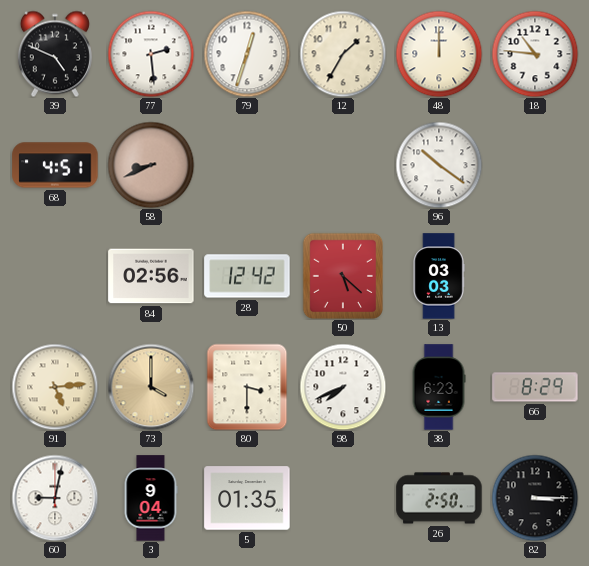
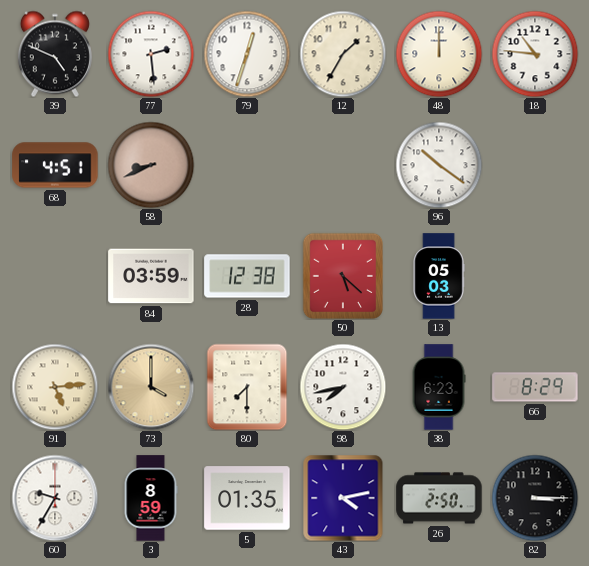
84: 02:56 -> 03:59 (151, 276)
28: 12:42 -> 12:38 (247, 276)
13: 03:03 -> 05:03 (439, 276)
80: 3:30 -> 7:30 (247, 387)
98: 7:41 -> 7:43 (343, 387)
60: 9:02 -> 9:35 (55, 498)
3: 9:04 -> 8:59 (151, 498)
43: none -> 4:13 (343, 498)
